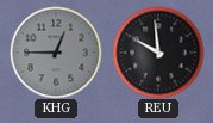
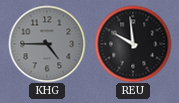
KHG: 12:45 -> 4:45 (47, 44)
